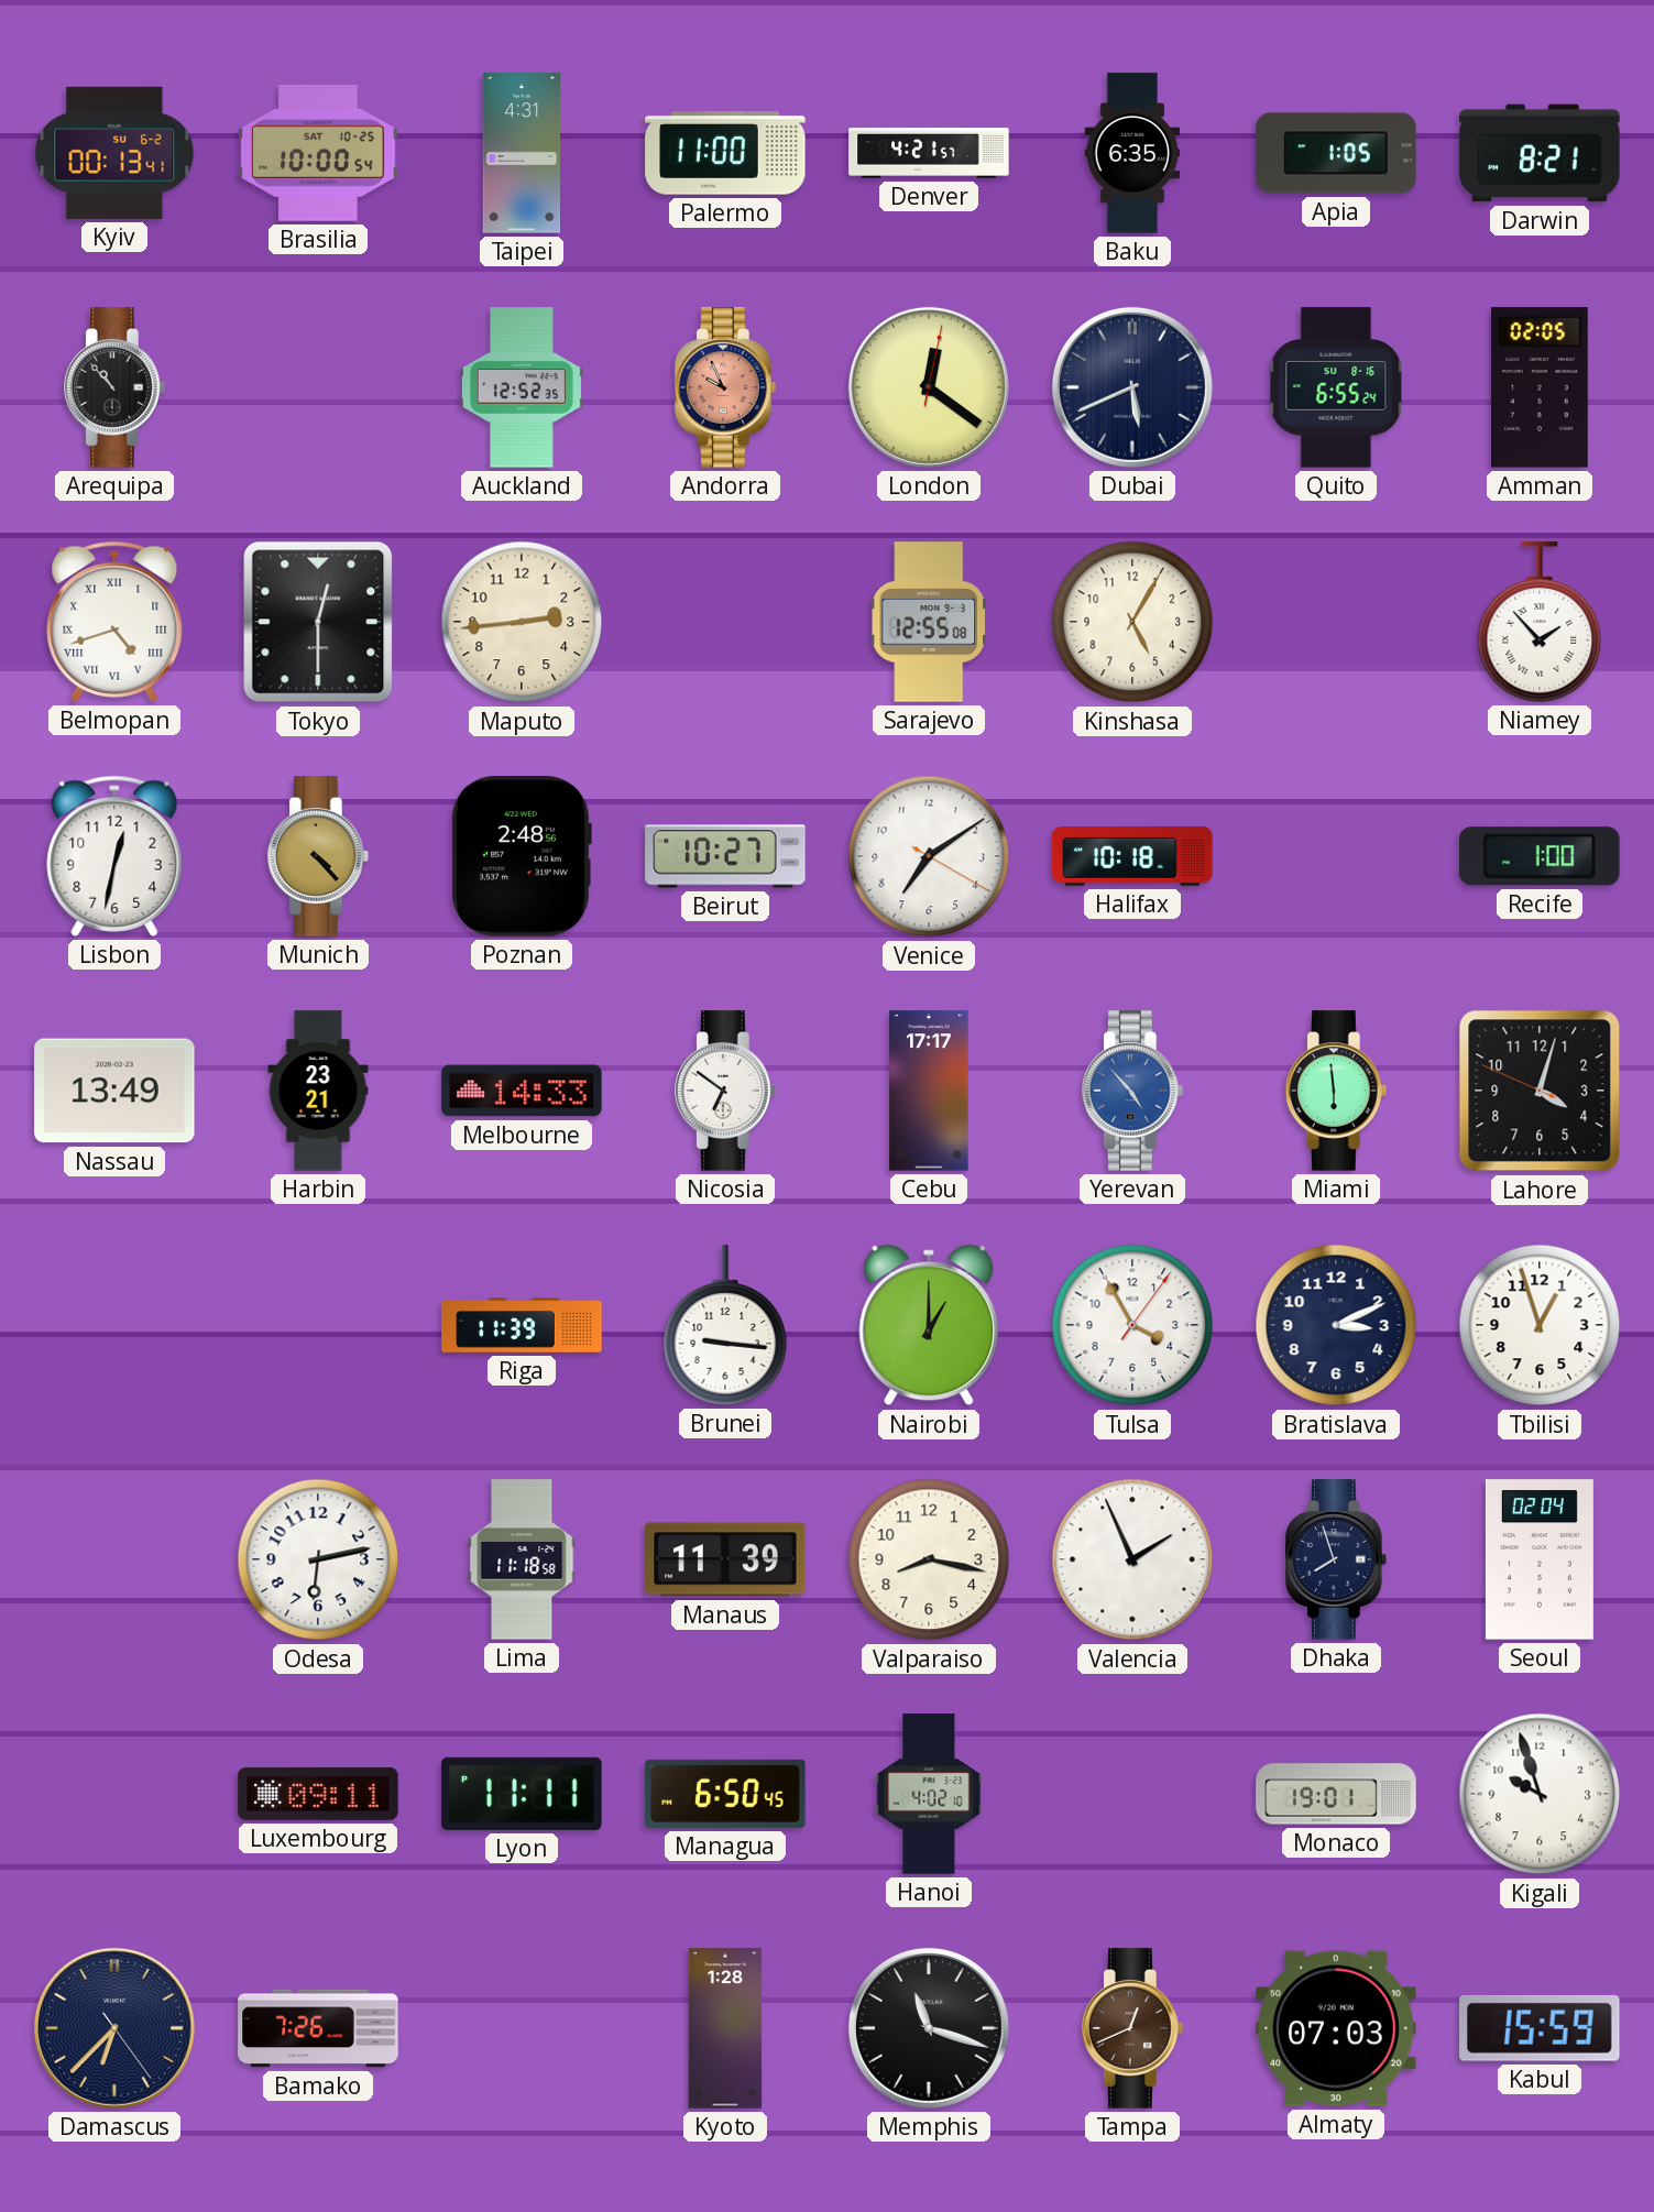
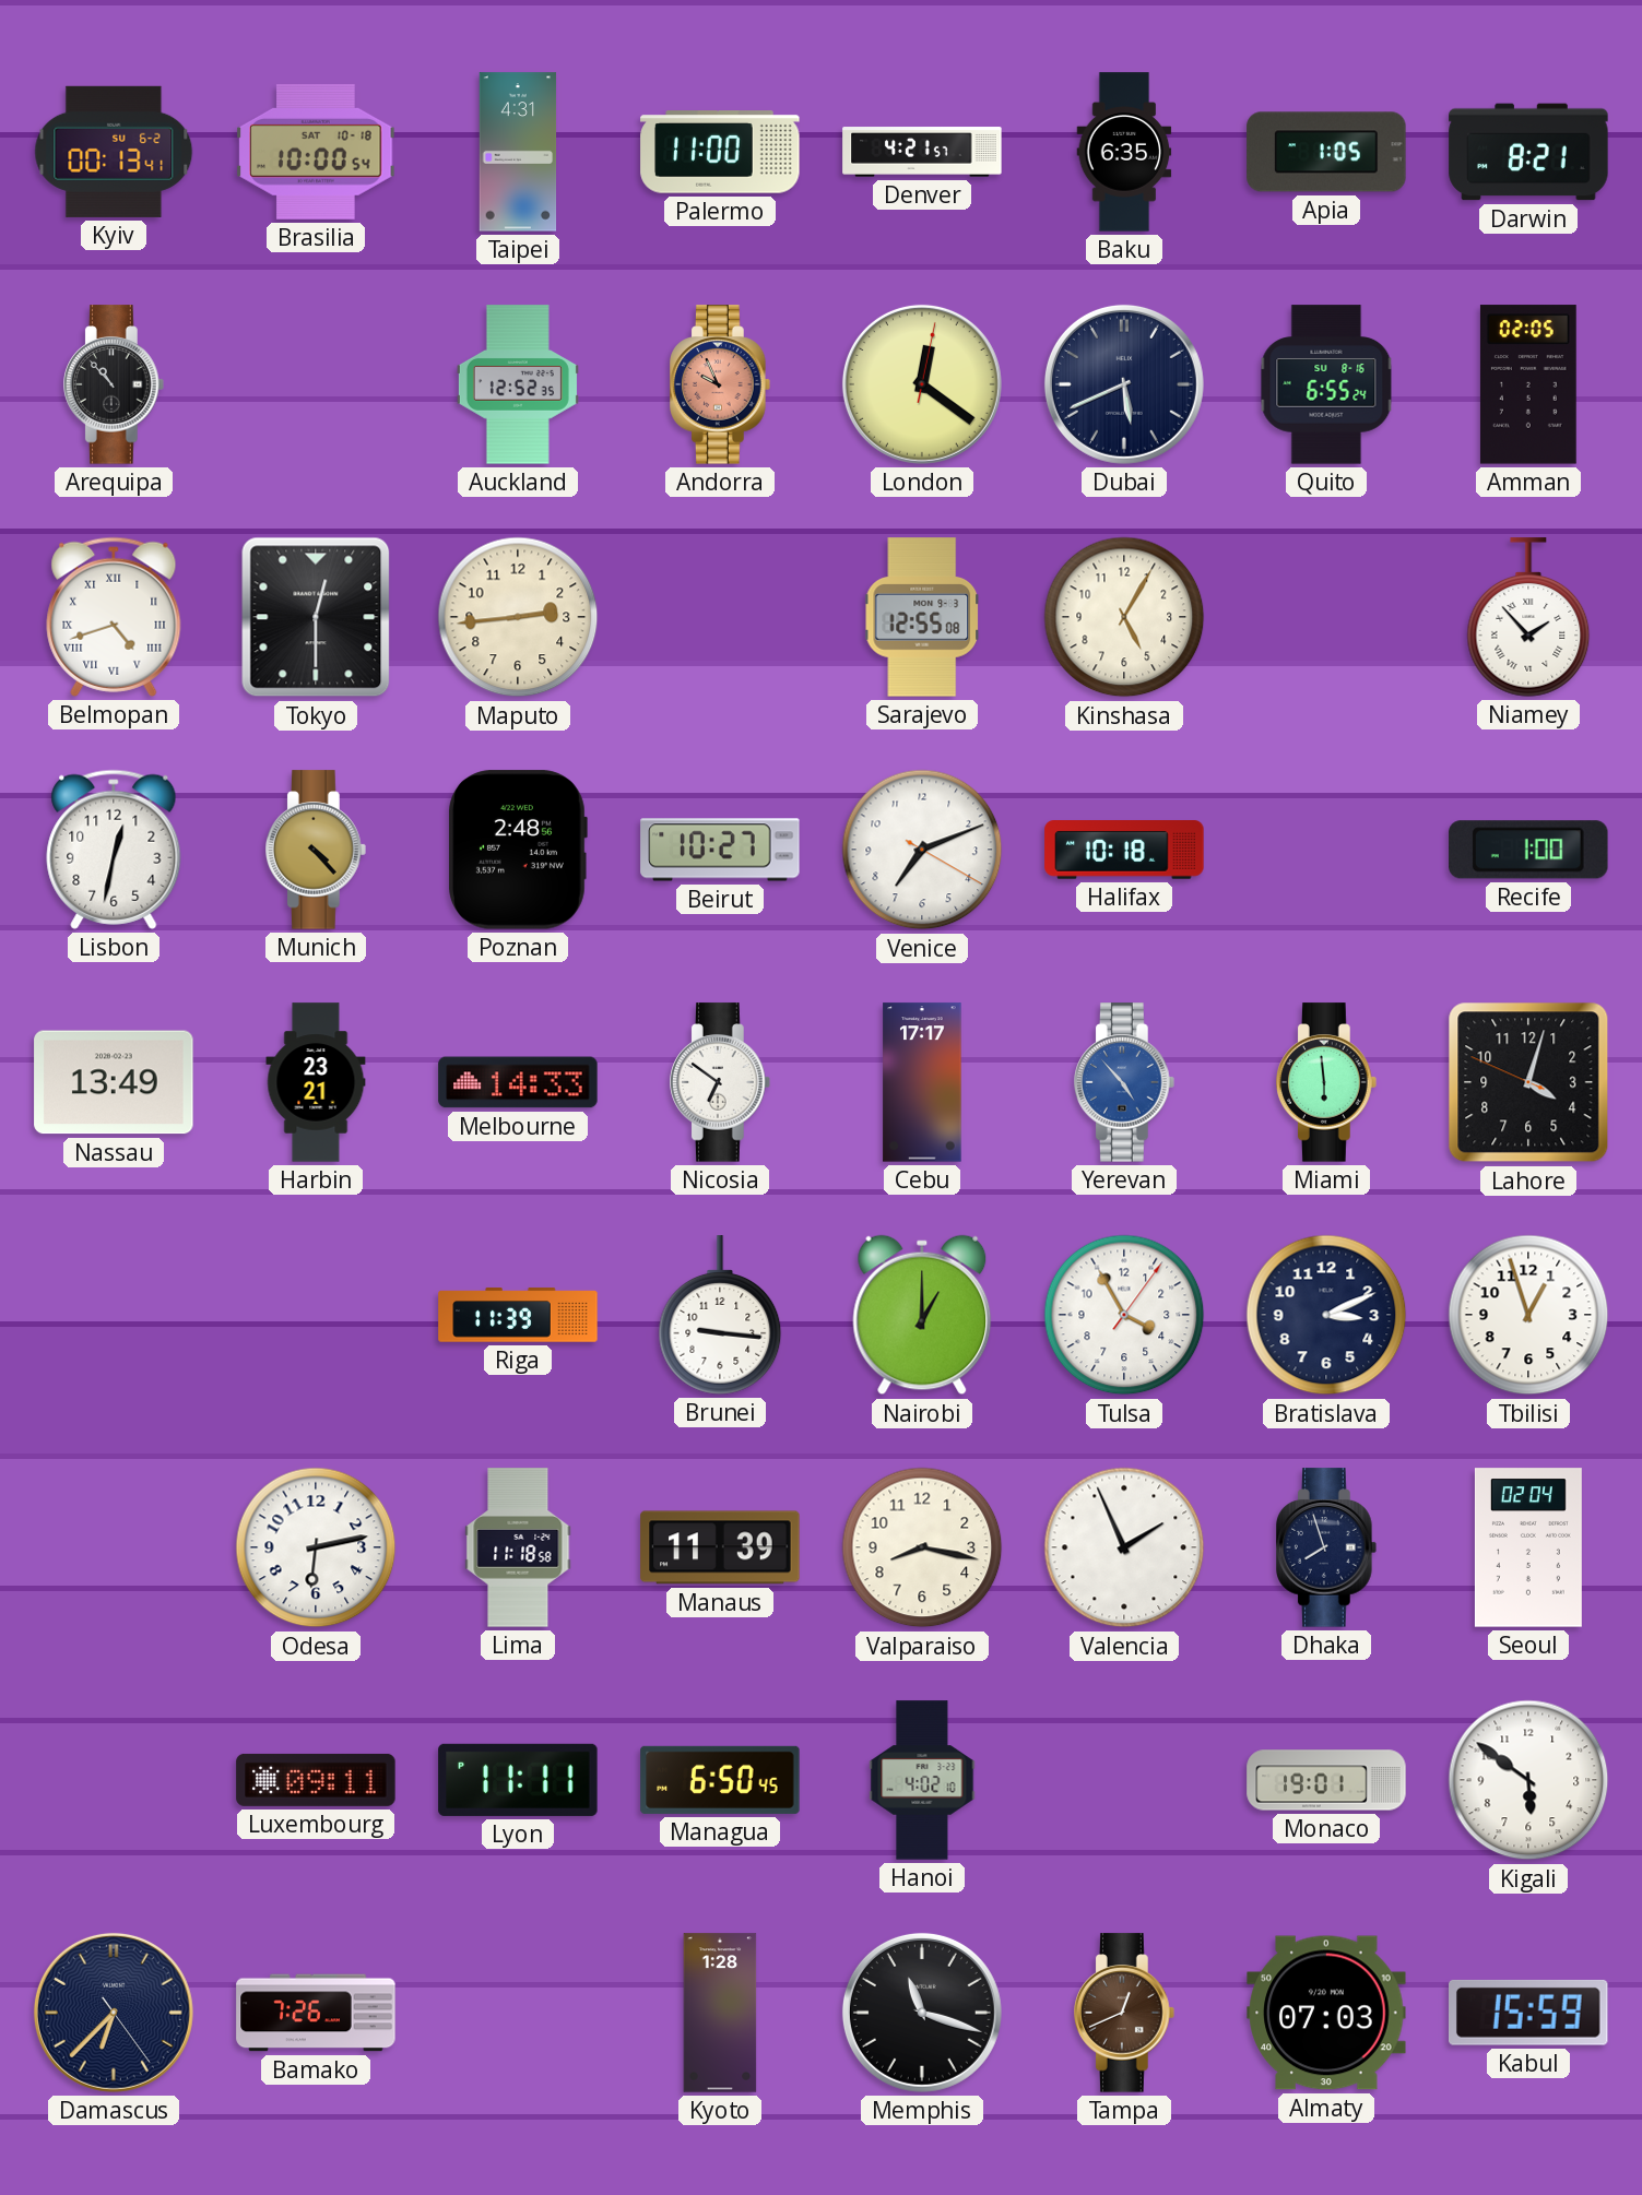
Brasilia date: SAT 10-25 -> SAT 10-18 (316, 152)
Venice: 7:09 -> 7:11 (922, 850)
Kigali: 9:57 -> 5:51 (1528, 1780)
